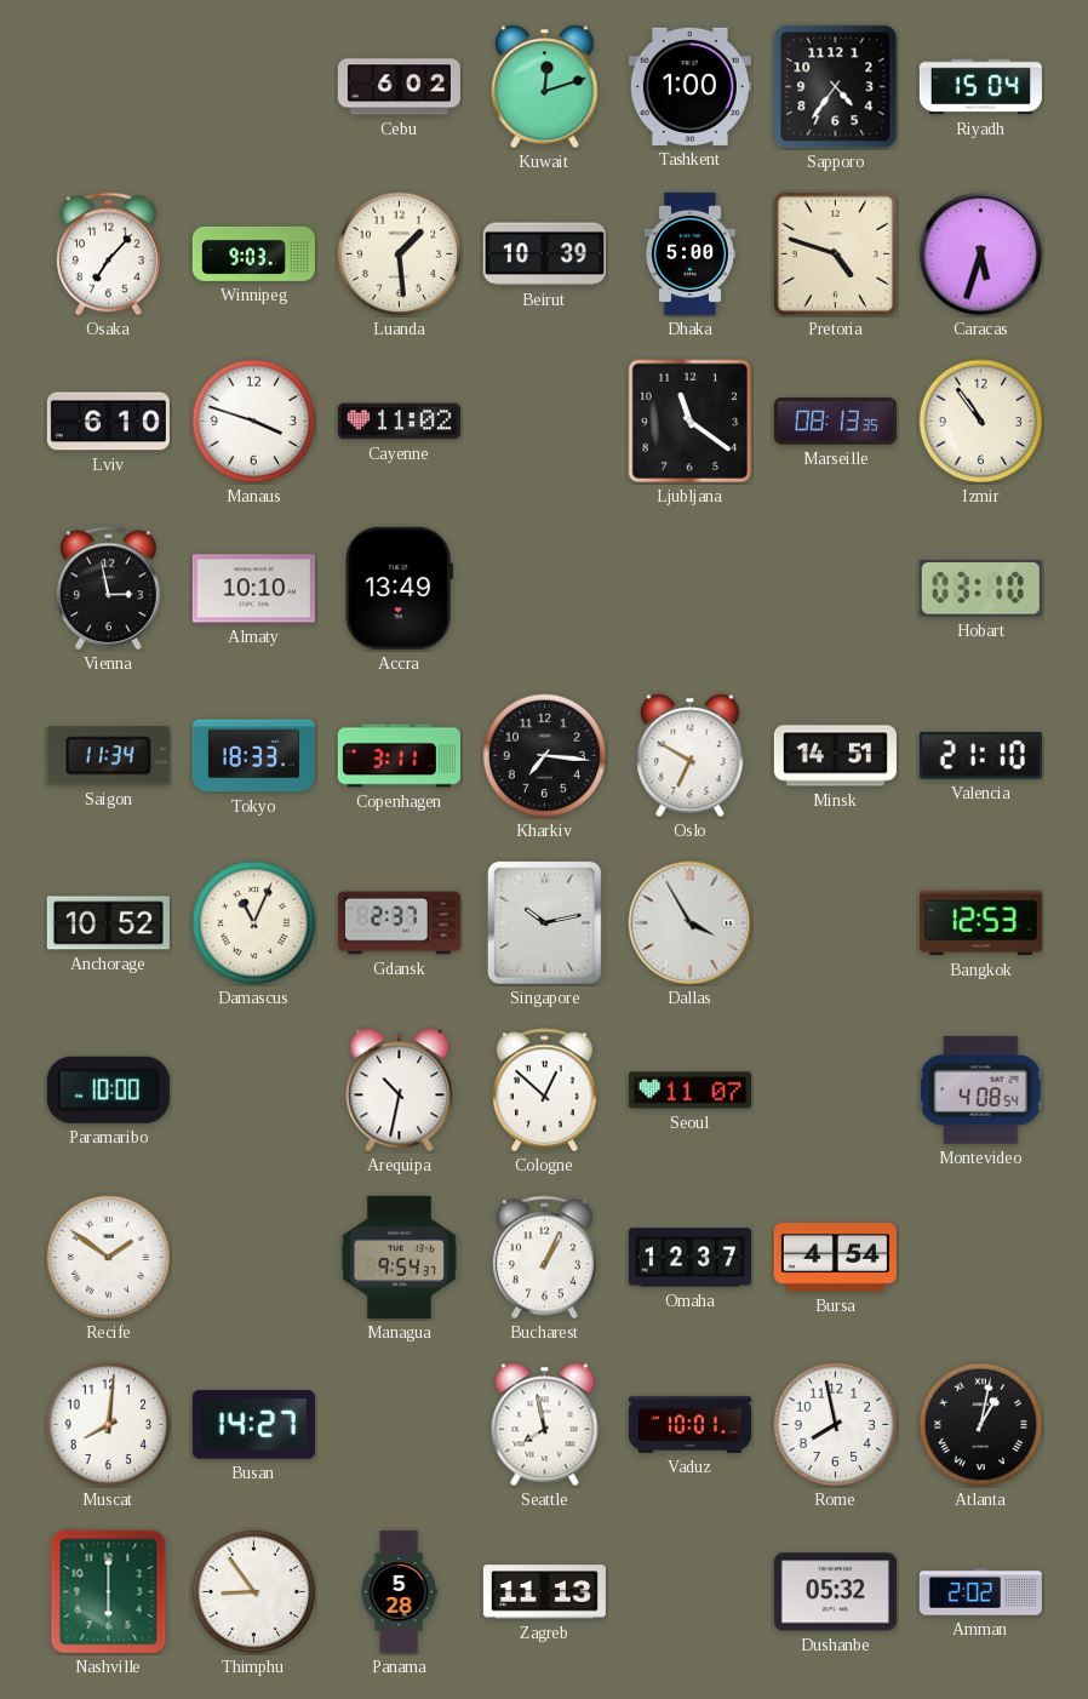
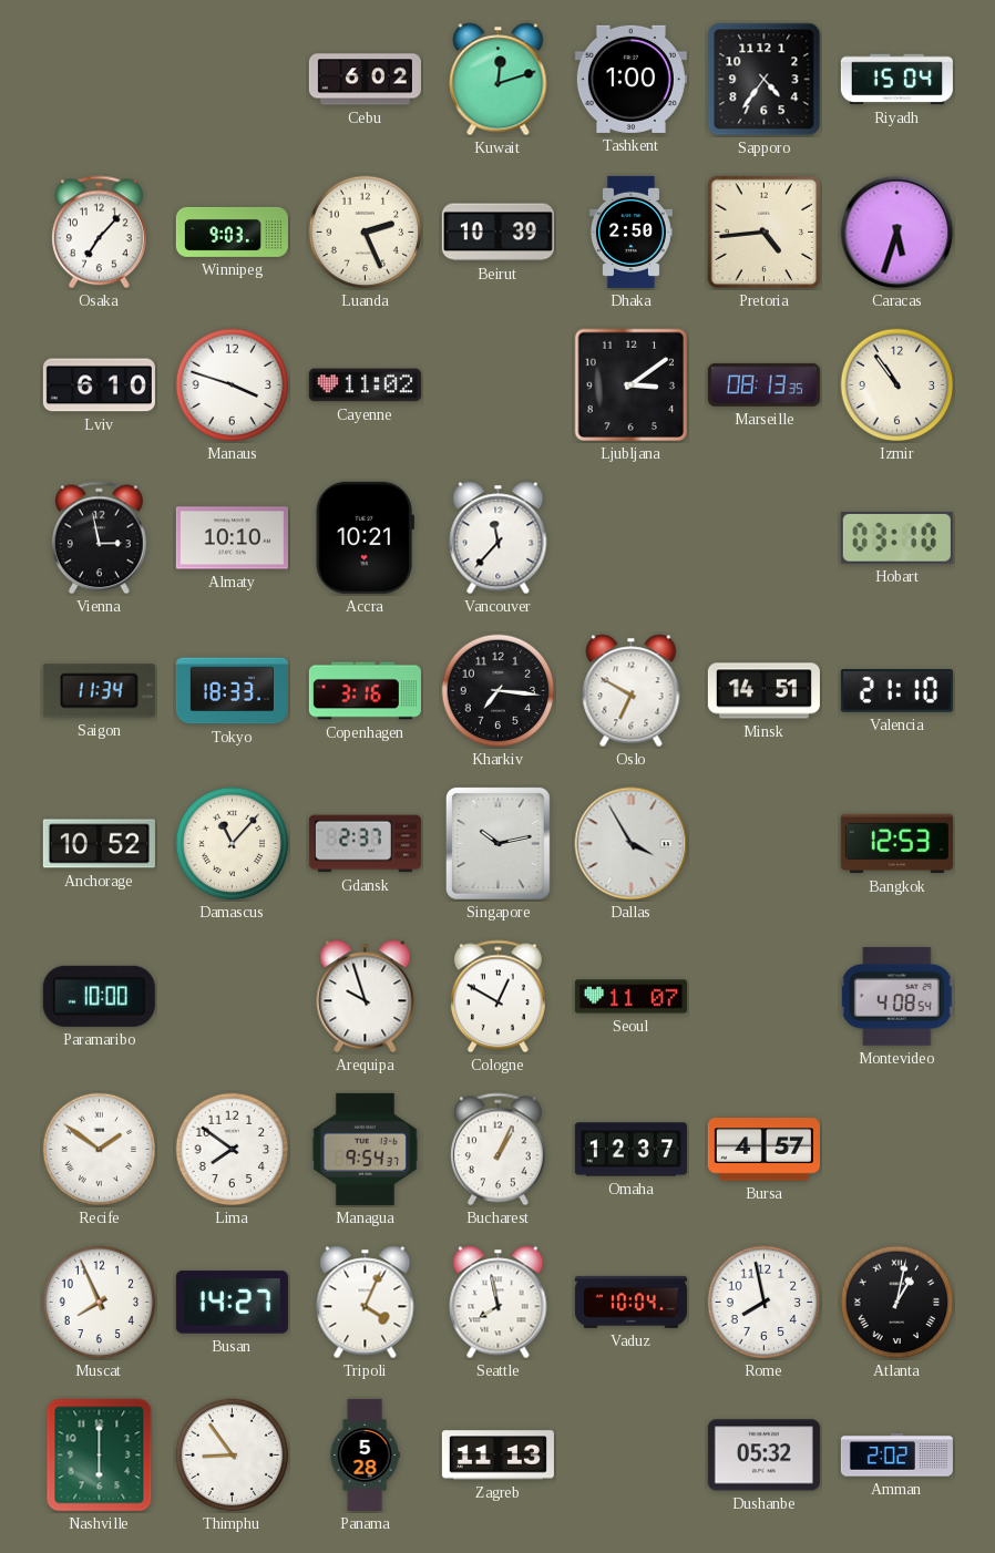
Luanda: 1:29 -> 2:26 (366, 233)
Dhaka: 5:00 -> 2:50 (630, 232)
Pretoria: 4:48 -> 4:44 (765, 233)
Ljubljana: 11:21 -> 3:09 (632, 385)
Accra: 13:49 -> 10:21 (365, 537)
Vancouver: none -> 11:37 (499, 538)
Copenhagen: 3:11 -> 3:16 (365, 691)
Damascus: 11:04 -> 11:07 (233, 844)
Arequipa: 10:32 -> 9:57 (366, 997)
Cologne: 12:52 -> 12:50 (498, 997)
Lima: none -> 7:51 (233, 1150)
Bursa: 4:54 -> 4:57 (763, 1150)
Muscat: 8:01 -> 7:56 (100, 1303)
Tripoli: none -> 4:04 (366, 1303)
Vaduz: 10:01 -> 10:04 (630, 1302)
